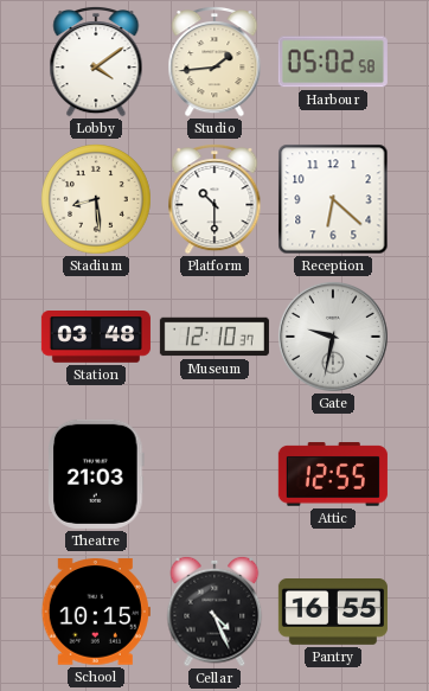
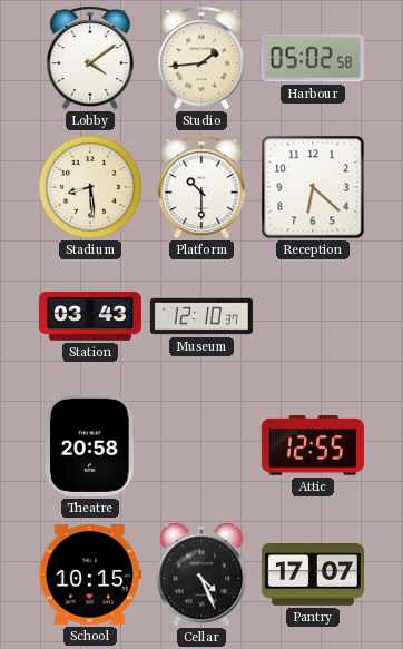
Station: 03:48 -> 03:43 (90, 317)
Gate: 9:32 -> none (333, 337)
Theatre: 21:03 -> 20:58 (91, 445)
Pantry: 16:55 -> 17:07 (313, 576)
